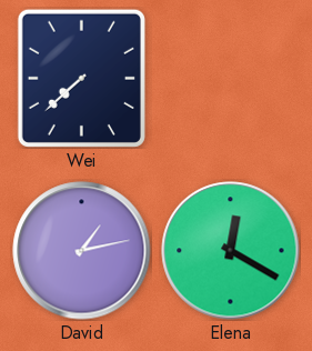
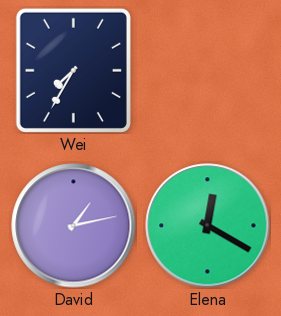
Wei: 7:38 -> 7:35 (73, 70)
